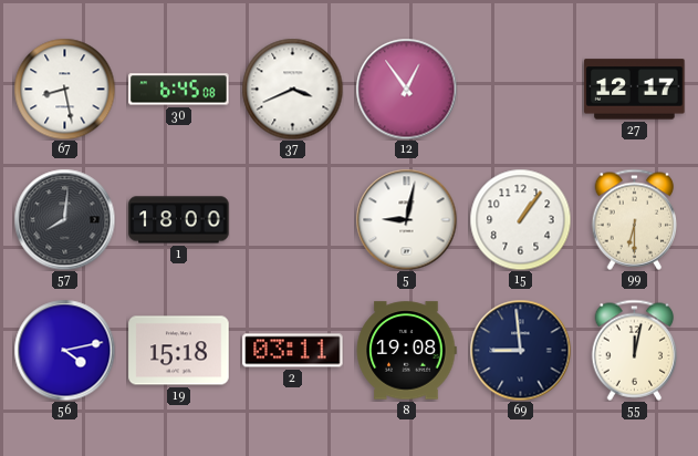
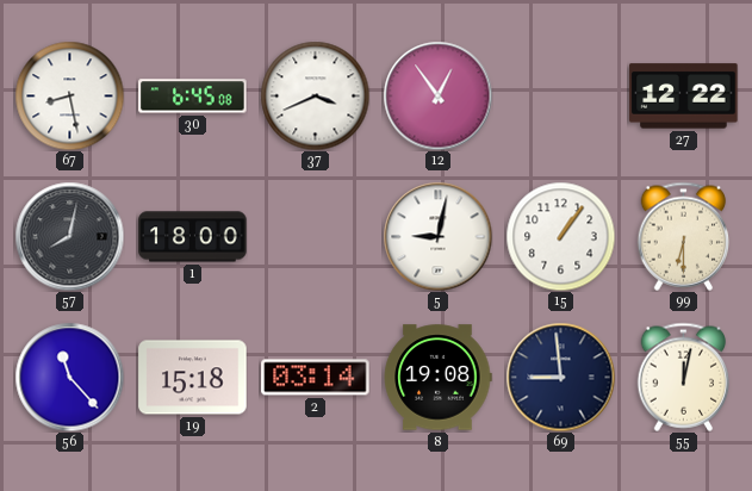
27: 12:17 -> 12:22 (684, 97)
57: 8:01 -> 8:02 (69, 236)
56: 4:13 -> 11:23 (69, 377)
2: 03:11 -> 03:14 (316, 378)
